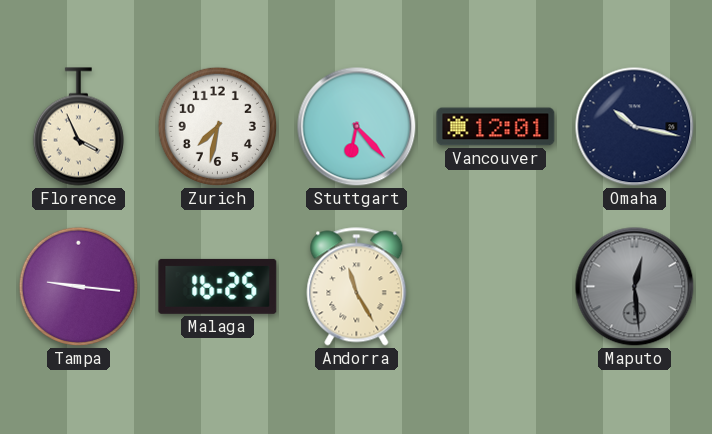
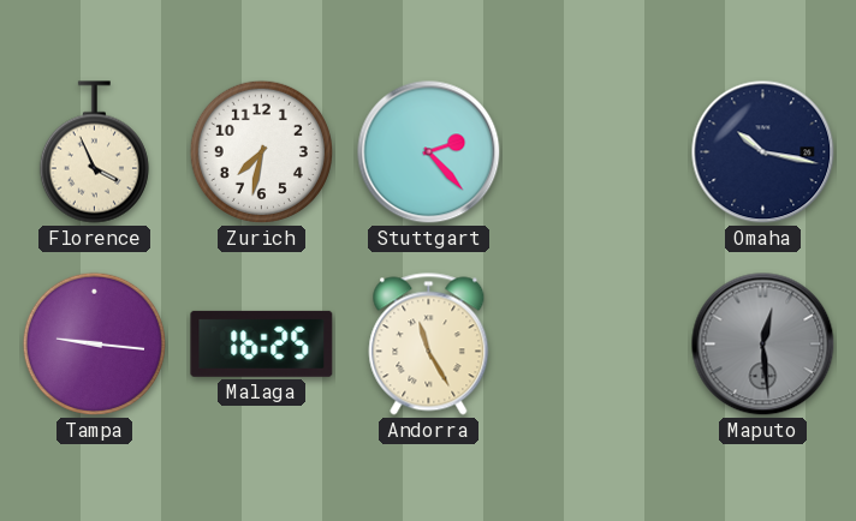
Stuttgart: 6:23 -> 2:23 (429, 152)
Vancouver: 12:01 -> none (496, 127)
